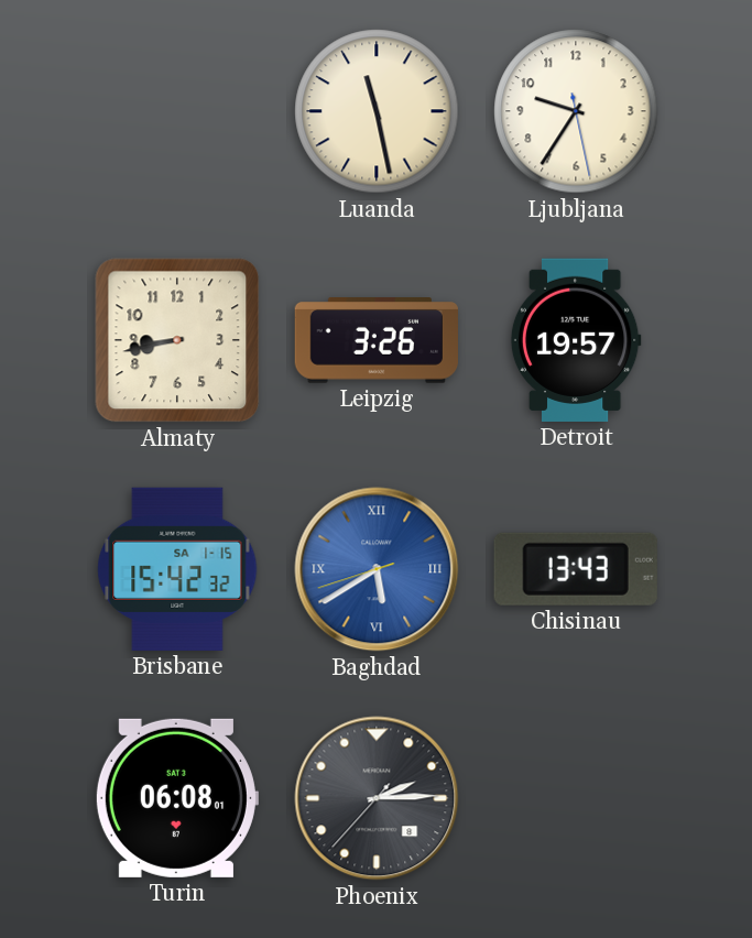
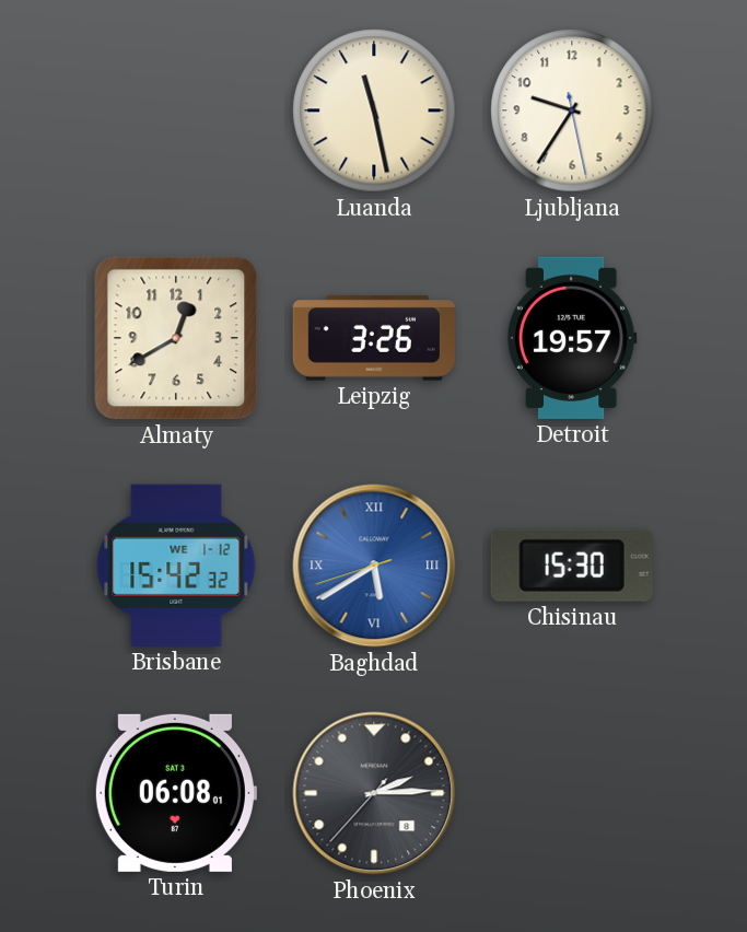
Almaty: 8:43 -> 12:40 (176, 338)
Brisbane date: SA 1-15 -> WE 1-12 (176, 566)
Chisinau: 13:43 -> 15:30 (572, 566)
